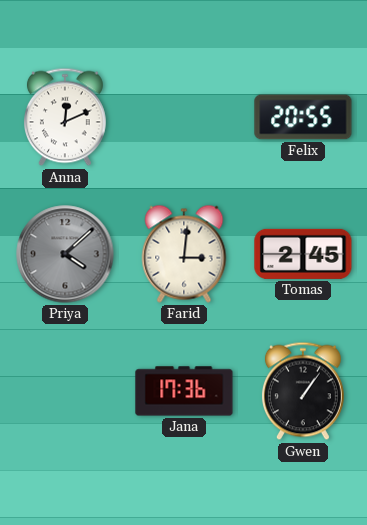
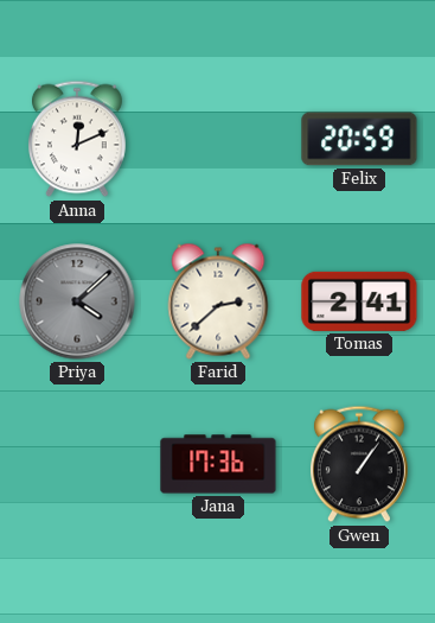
Felix: 20:55 -> 20:59 (359, 139)
Farid: 3:01 -> 2:38 (218, 301)
Tomas: 2:45 -> 2:41 (359, 301)
